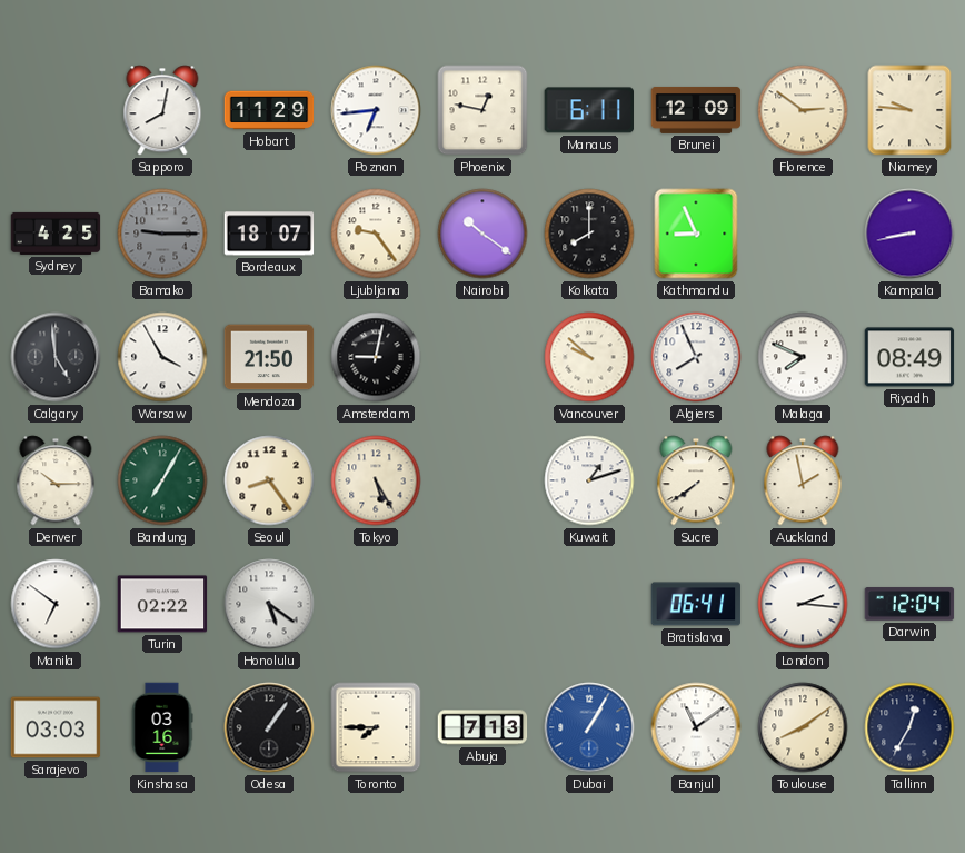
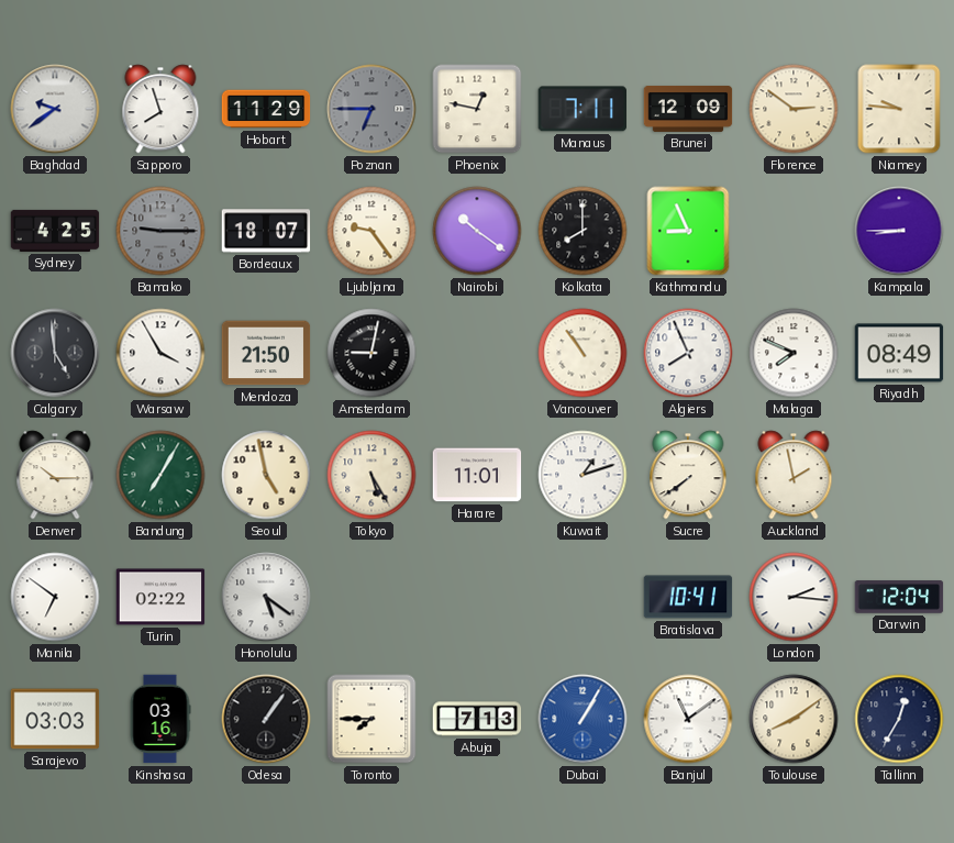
Baghdad: none -> 9:39 (55, 109)
Sapporo: 8:02 -> 7:57 (160, 109)
Poznan: 6:44 -> 6:45 (371, 109)
Poznan dial: white -> grey (371, 109)
Manaus: 6:11 -> 7:11 (581, 109)
Kampala: 8:43 -> 8:45 (899, 231)
Vancouver: 9:52 -> 10:54 (583, 353)
Seoul: 8:24 -> 4:58 (266, 475)
Harare: none -> 11:01 (477, 475)
Bratislava: 06:41 -> 10:41 (688, 597)
